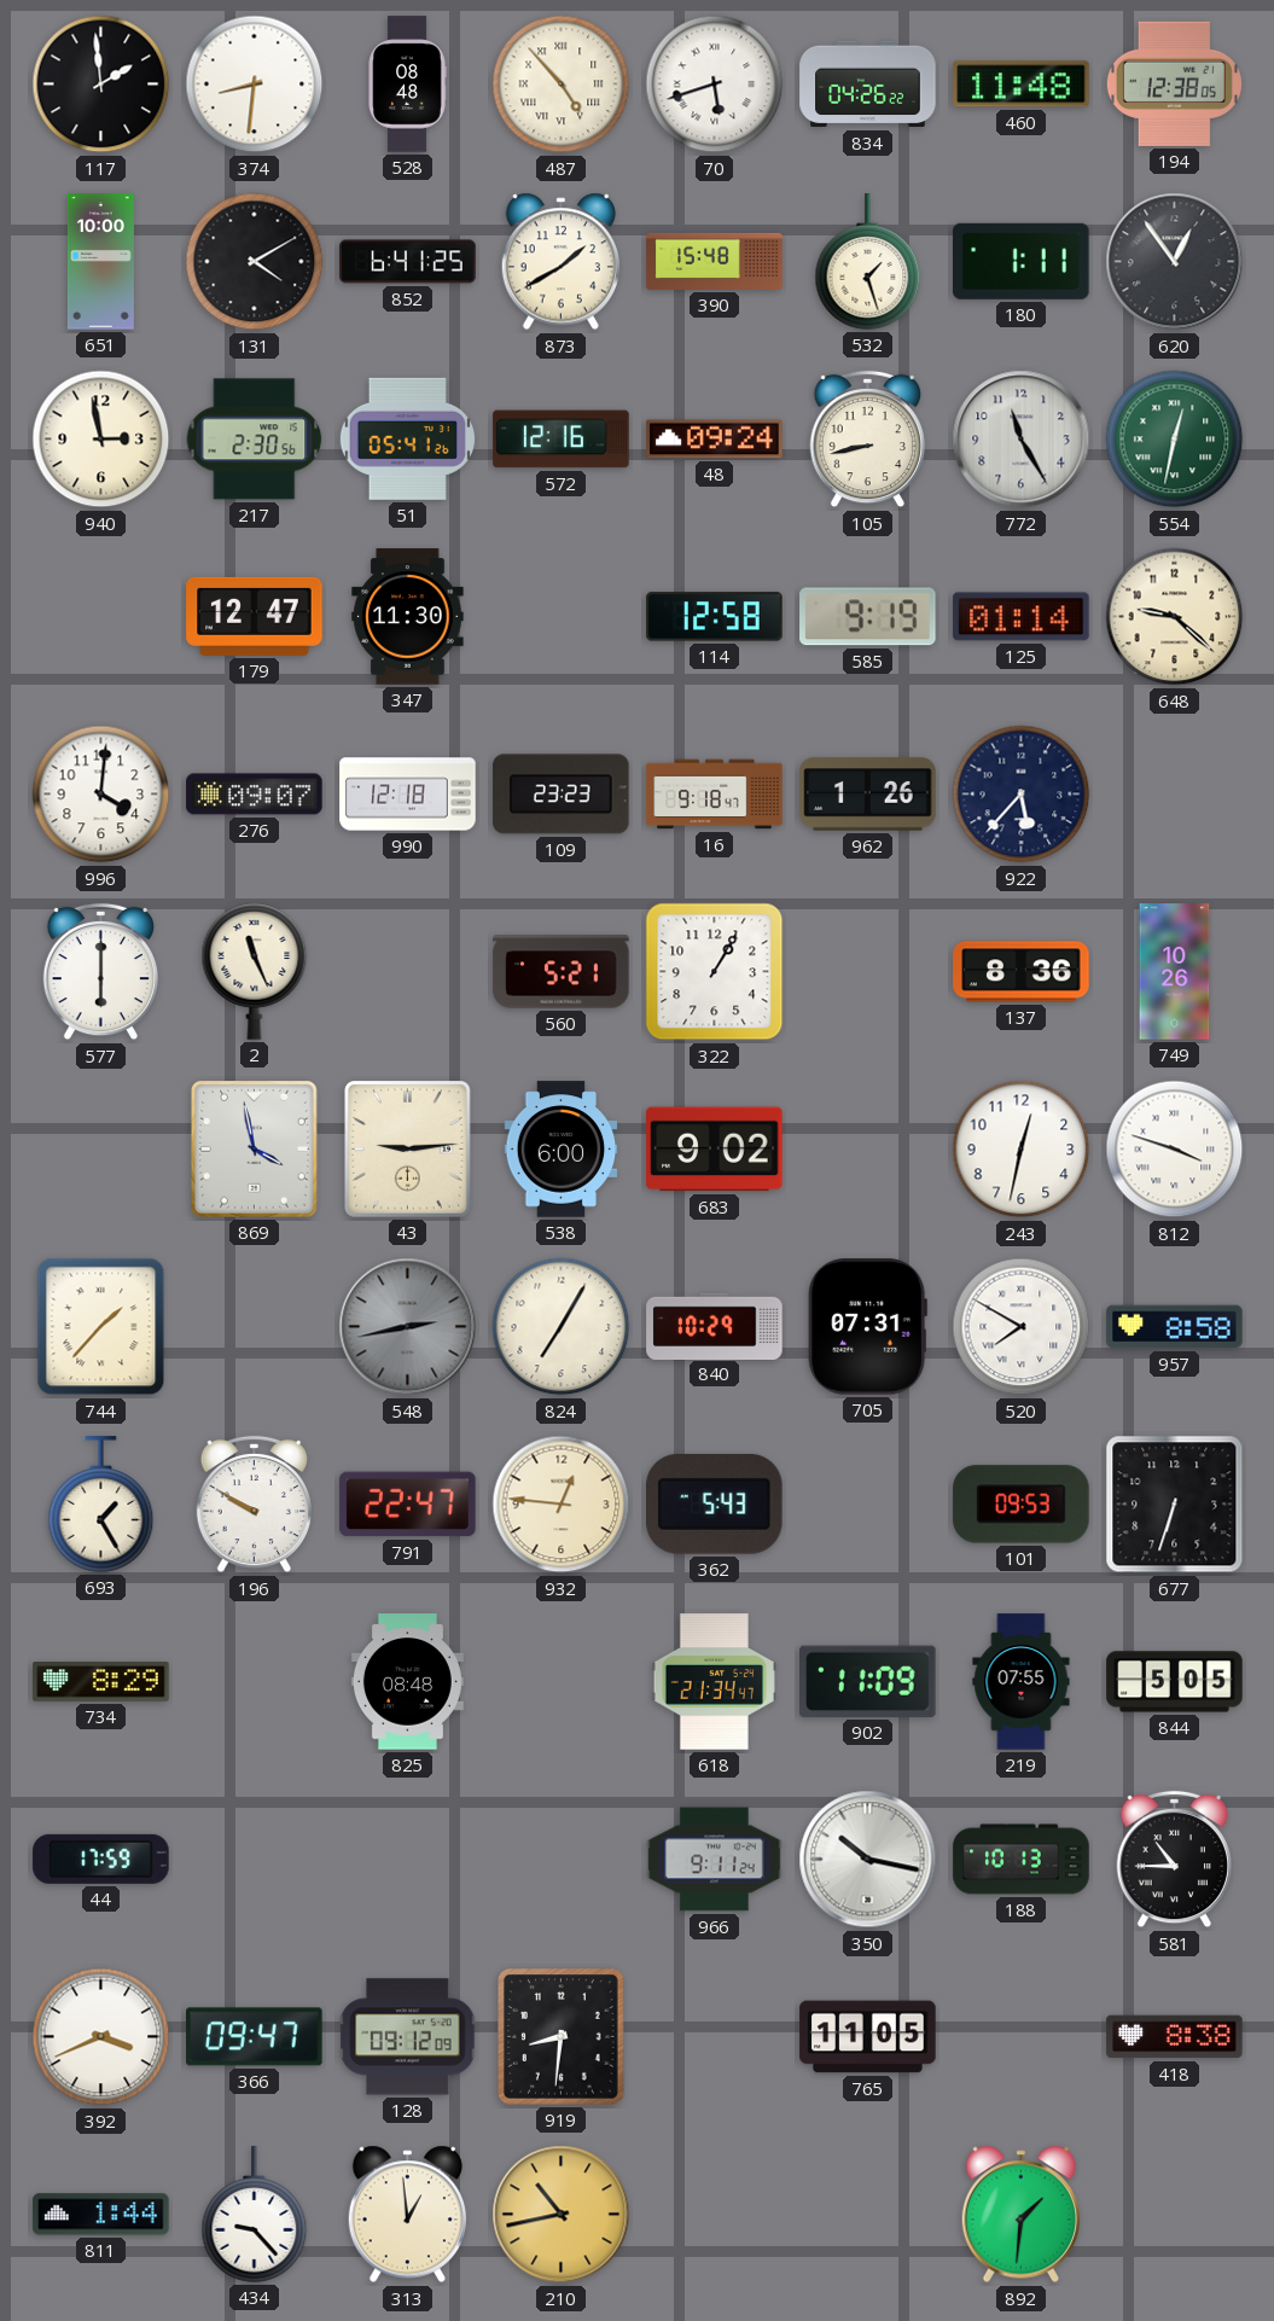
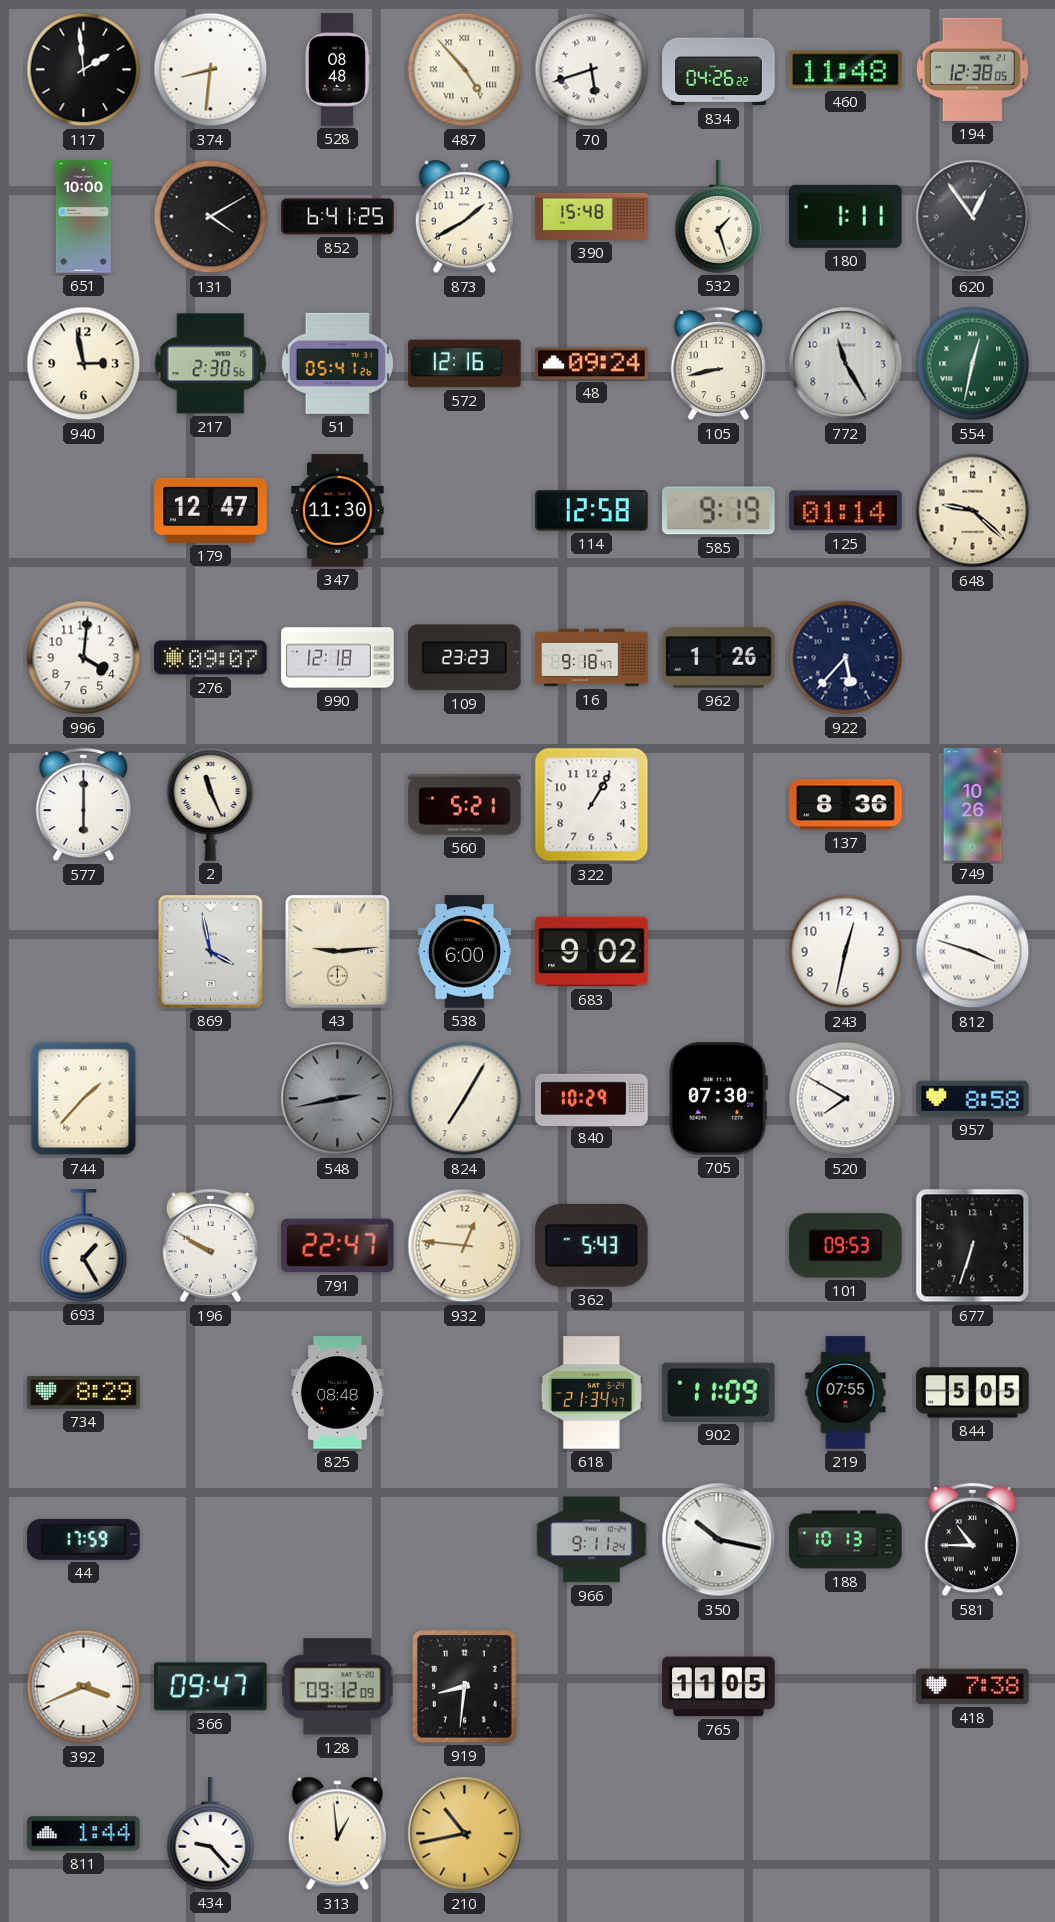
705: 07:31 -> 07:30 (718, 1099)
418: 8:38 -> 7:38 (973, 1687)
892: 1:31 -> none (1020, 2215)
